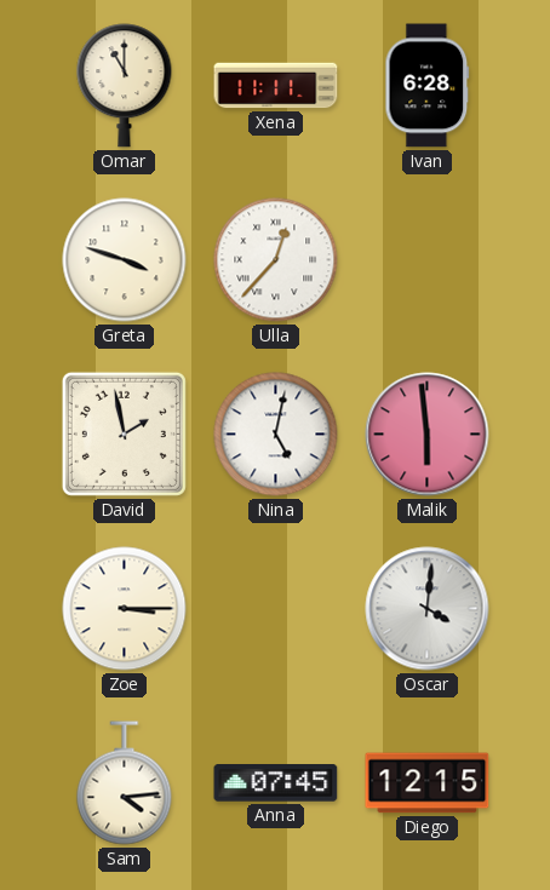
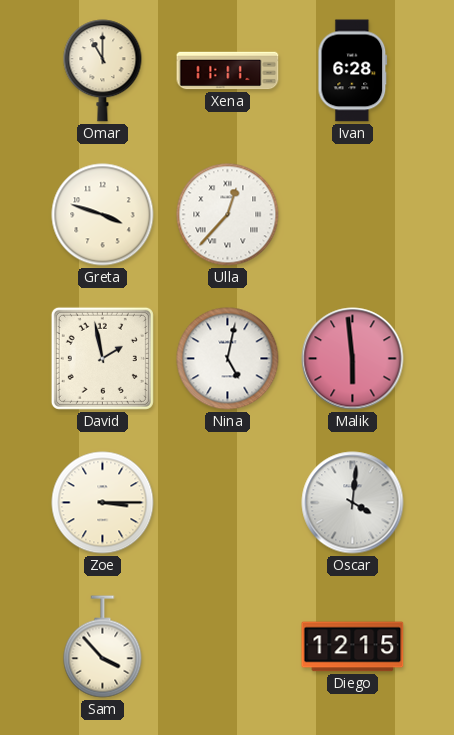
Sam: 4:14 -> 3:53 (103, 647)
Anna: 07:45 -> none (276, 783)
